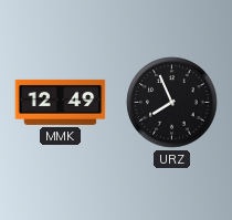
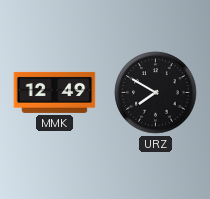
URZ: 7:56 -> 7:50 (156, 93)
